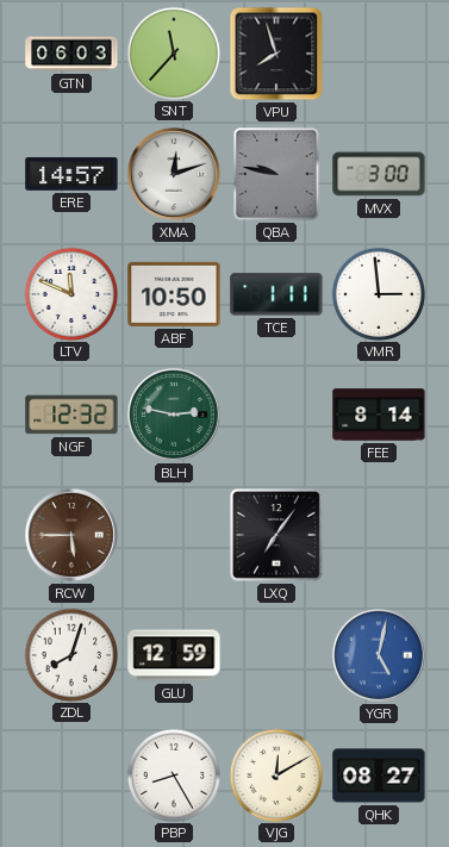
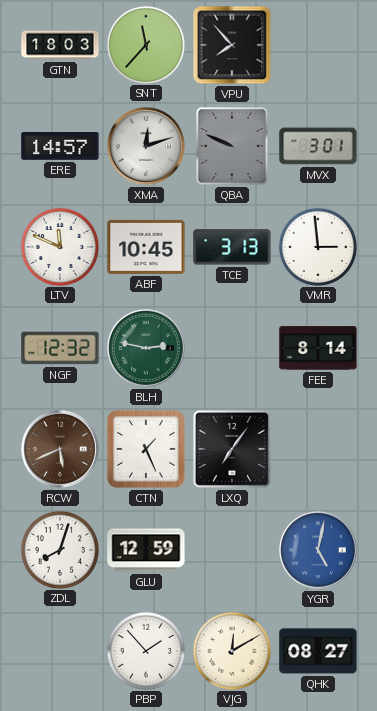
GTN: 06:03 -> 18:03 (60, 45)
VPU: 7:57 -> 7:53 (232, 45)
QBA: 9:47 -> 9:49 (232, 146)
MVX: 3:00 -> 3:01 (318, 146)
ABF: 10:50 -> 10:45 (146, 247)
TCE: 1:11 -> 3:13 (232, 247)
RCW: 5:45 -> 5:41 (60, 449)
CTN: none -> 1:26 (146, 449)
PBP: 8:25 -> 1:53 (145, 650)
